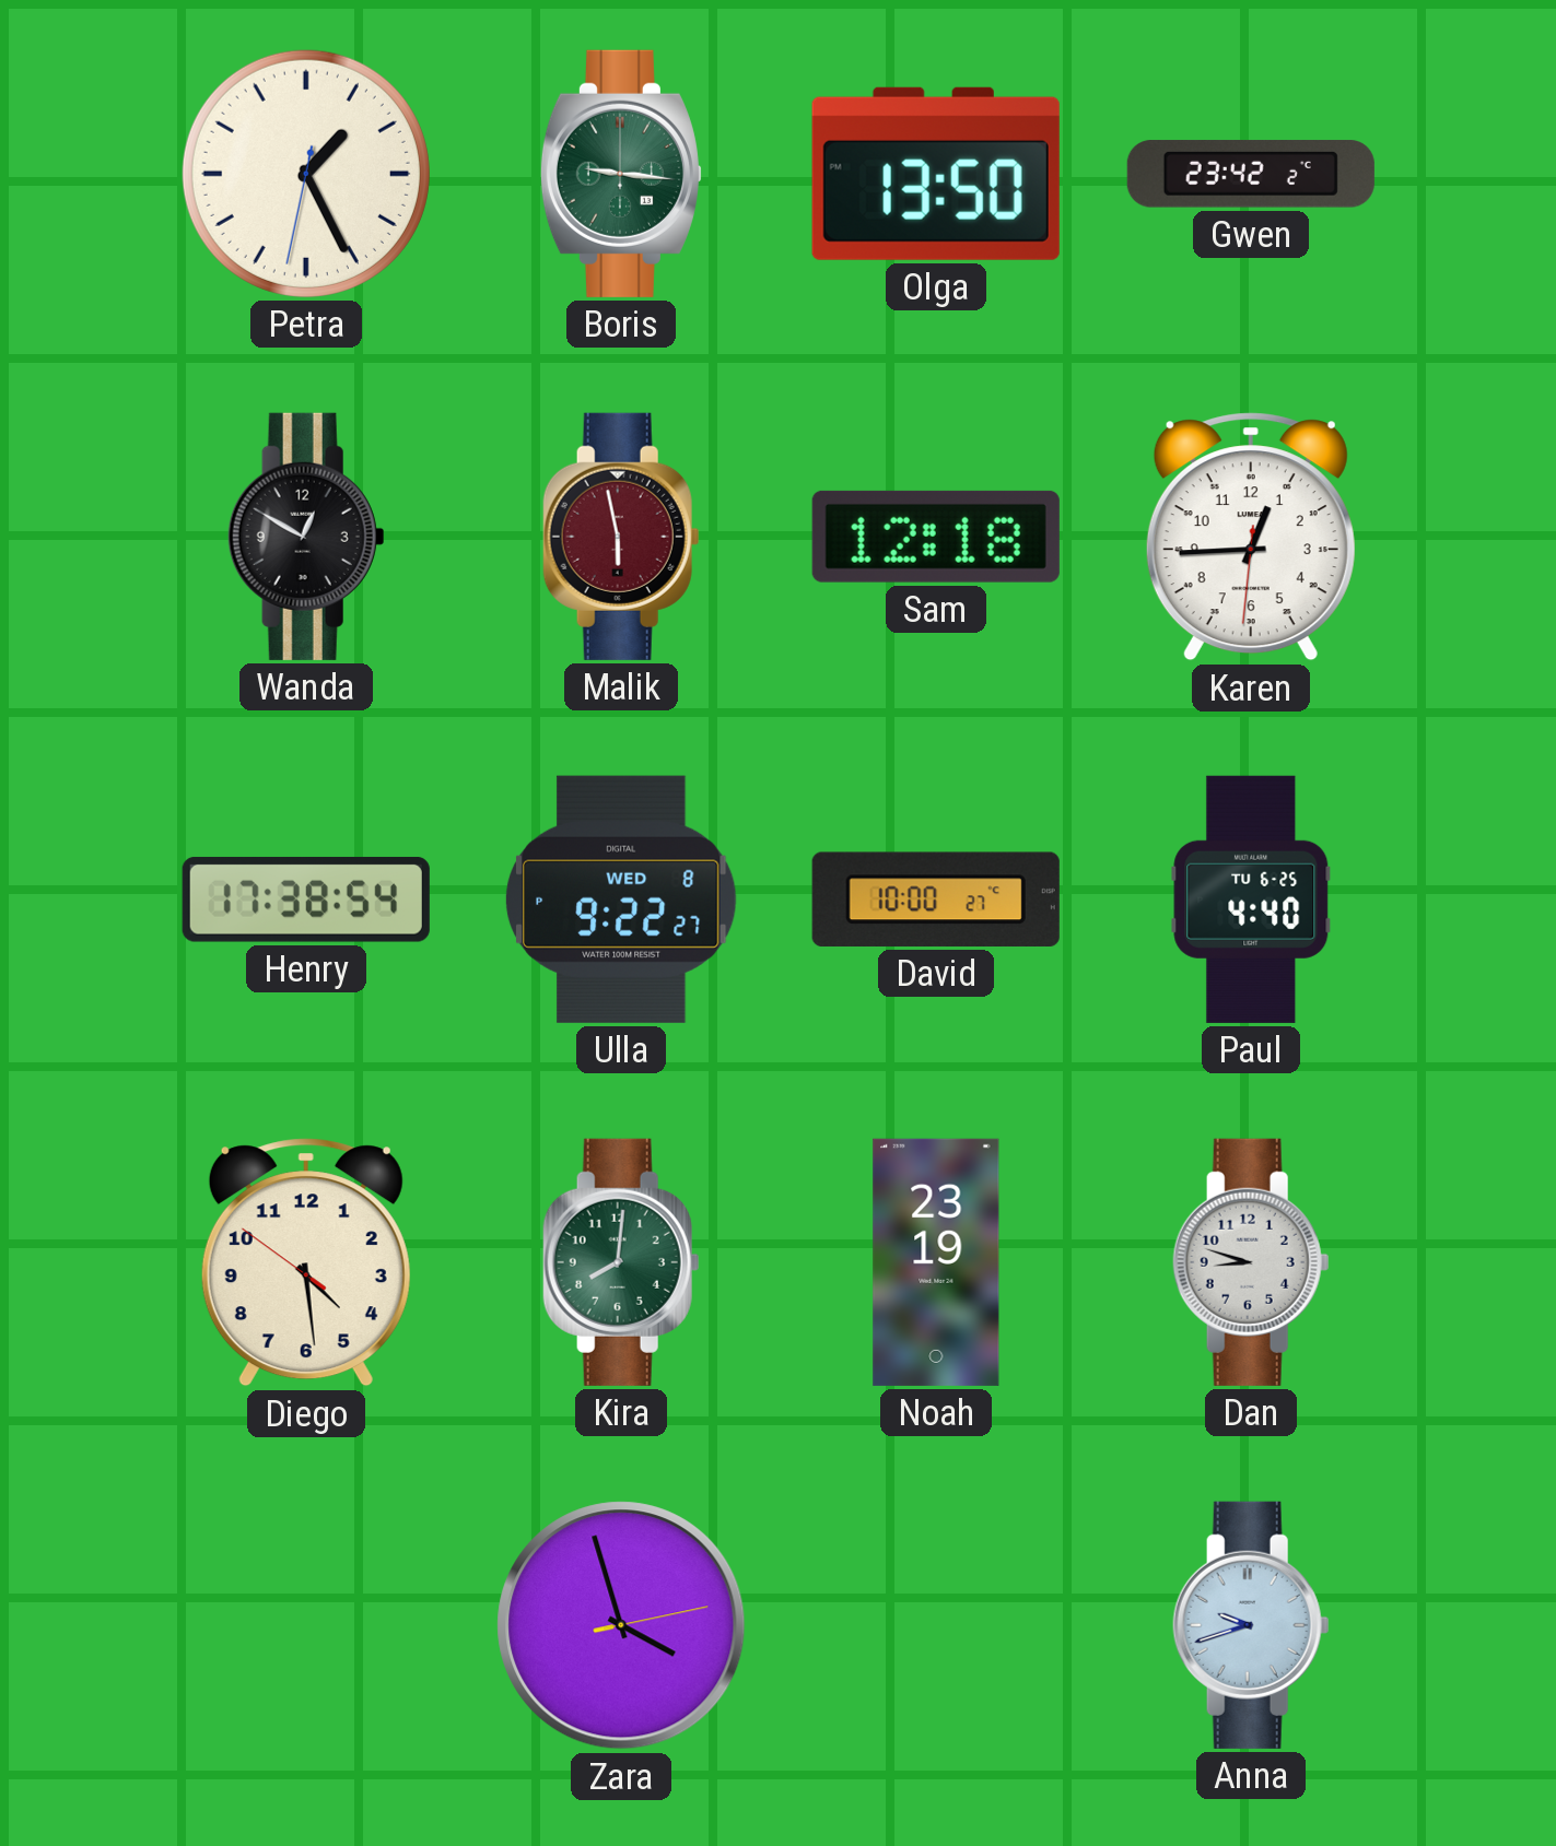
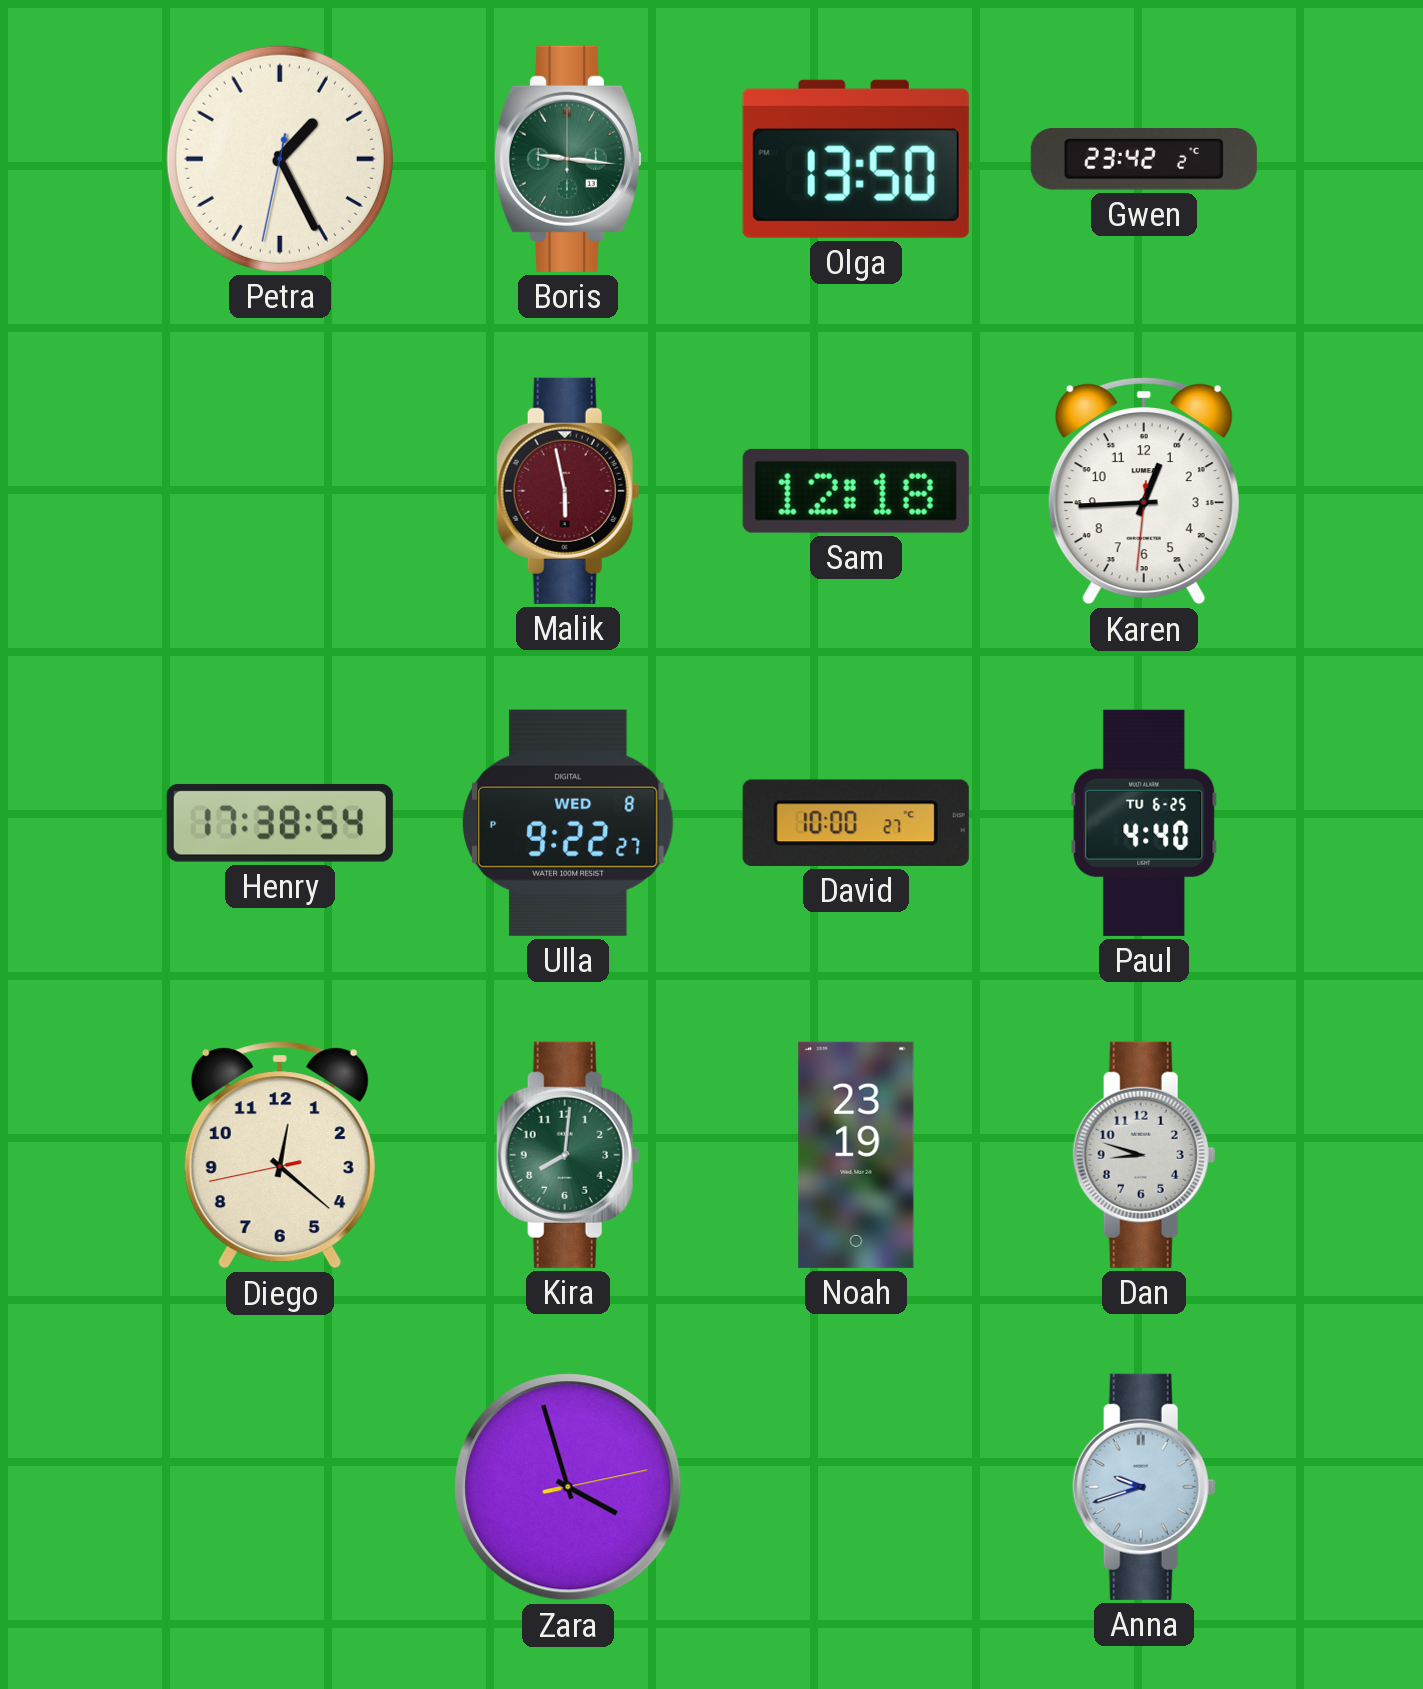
Wanda: 12:50 -> none (306, 537)
Diego: 4:28 -> 12:21 (280, 1155)
